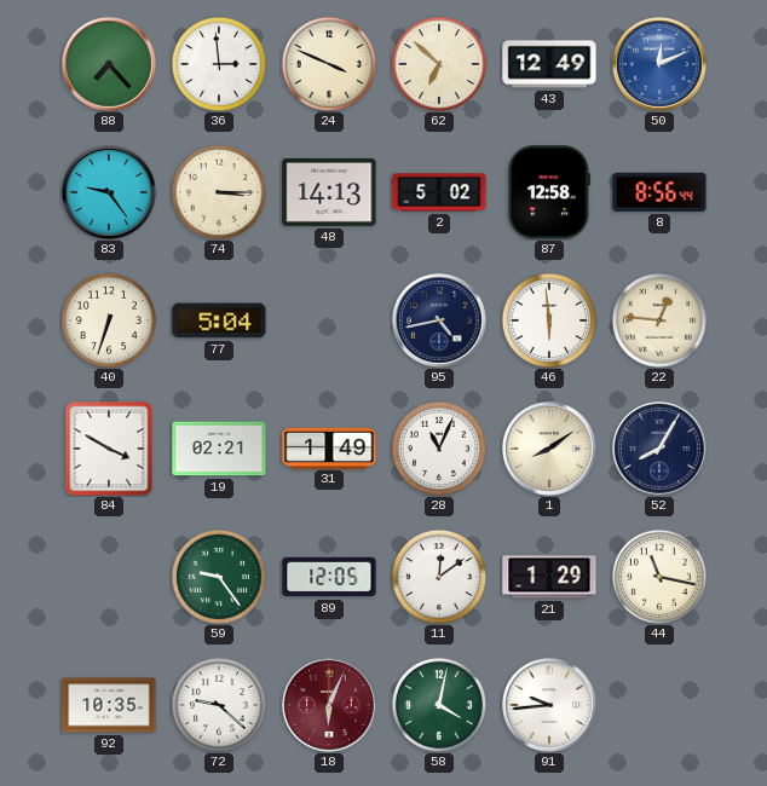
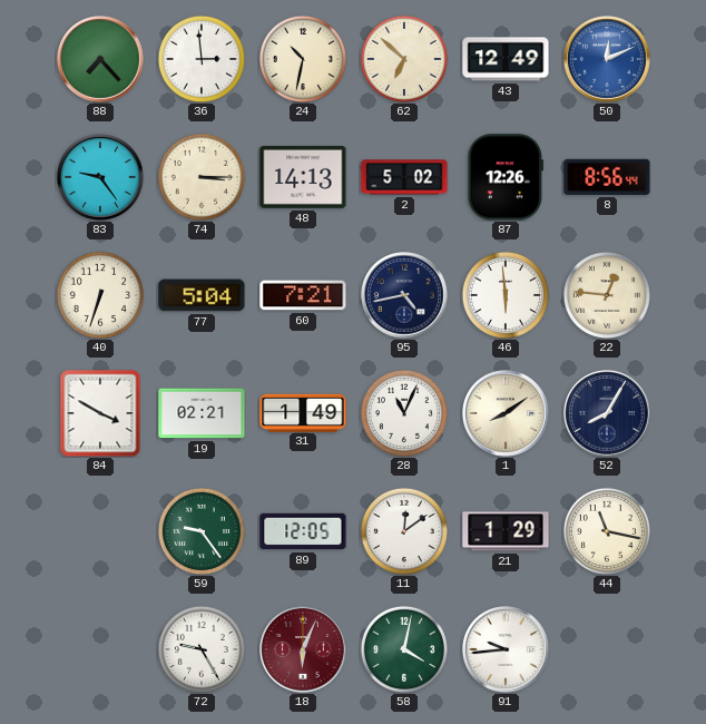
24: 3:49 -> 10:32 (303, 59)
87: 12:58 -> 12:26 (506, 177)
60: none -> 7:21 (303, 295)
92: 10:35 -> none (109, 705)
72: 9:22 -> 9:25 (202, 649)
